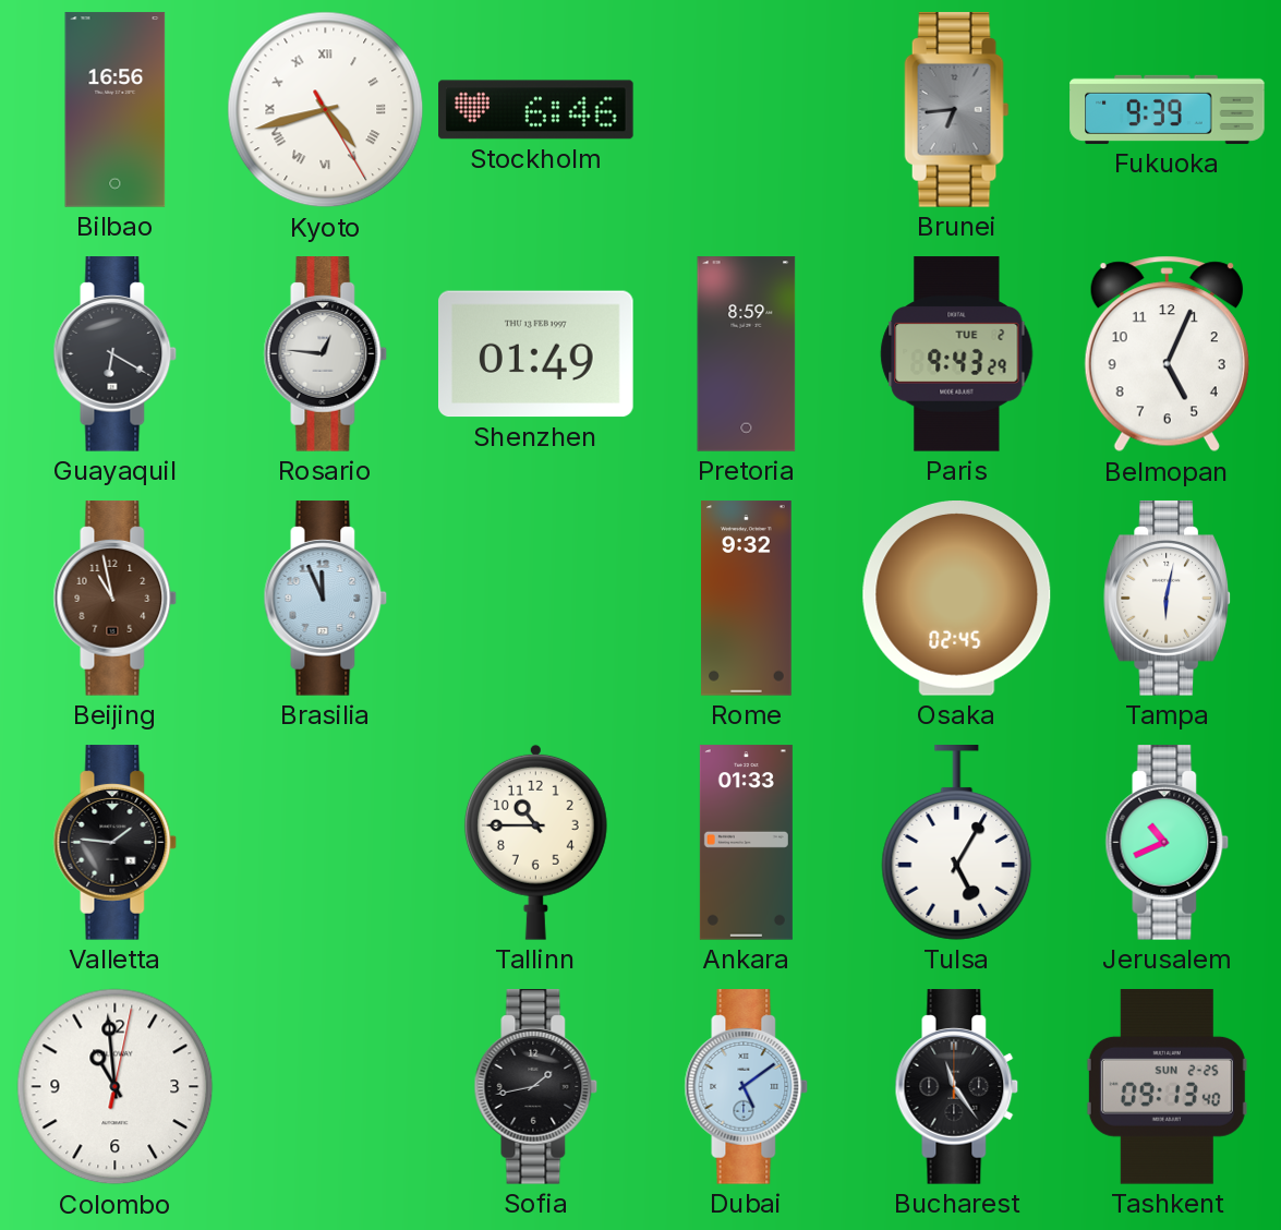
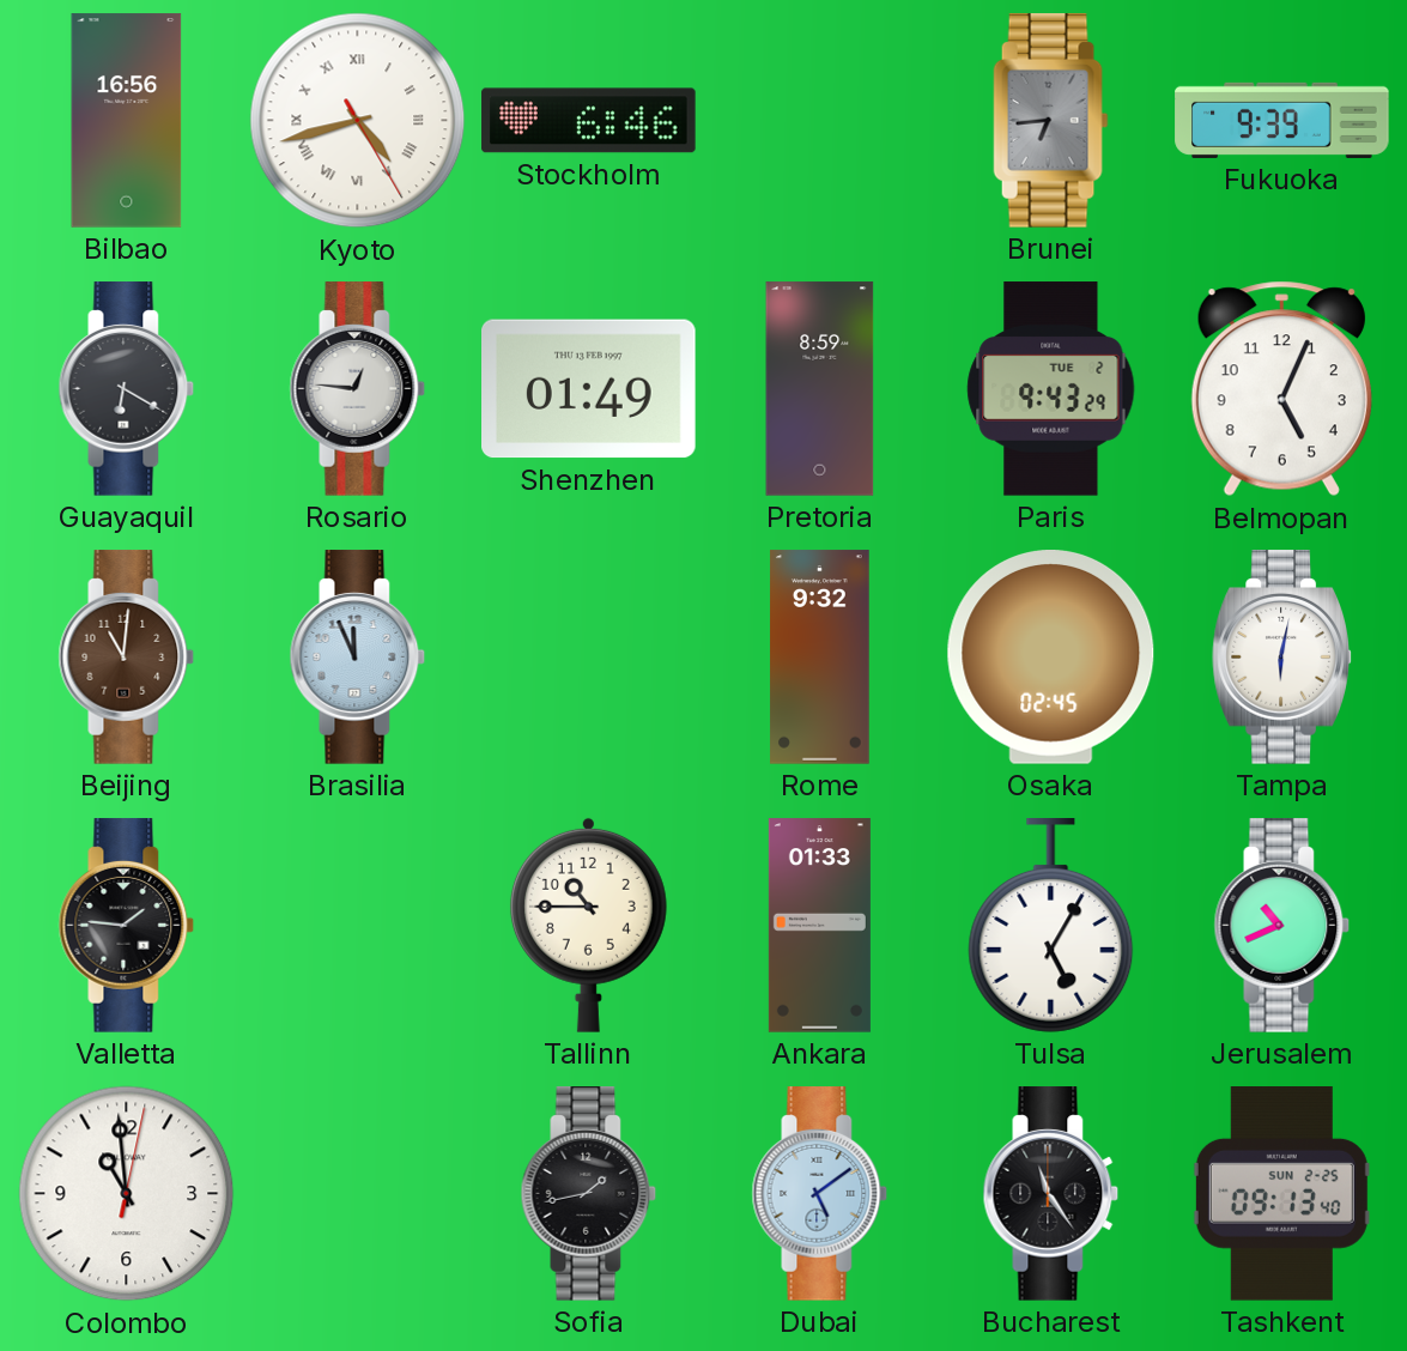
Beijing: 10:58 -> 11:01 (127, 658)
